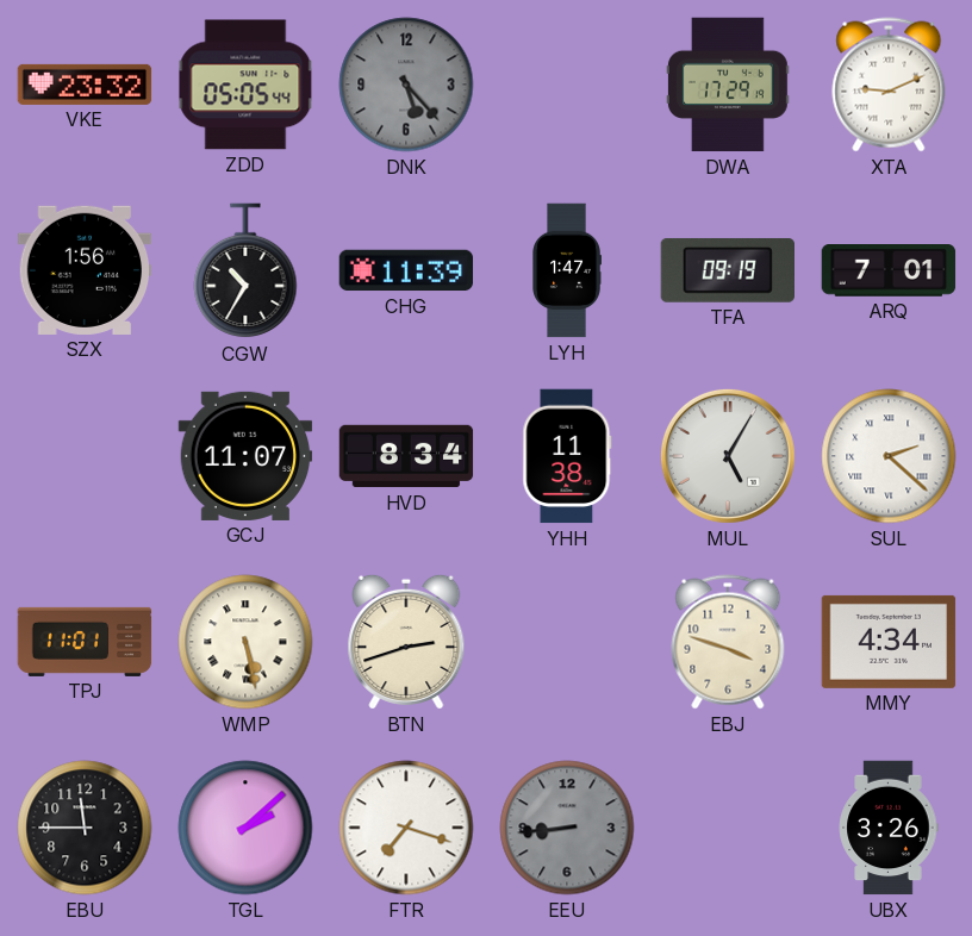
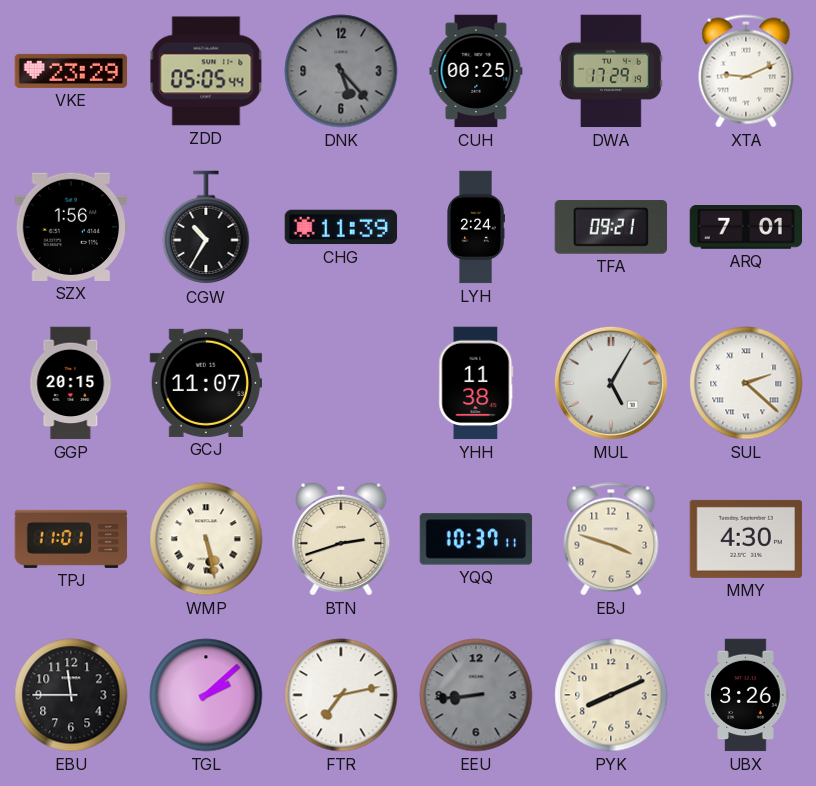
VKE: 23:32 -> 23:29 (71, 71)
CUH: none -> 00:25 (476, 71)
LYH: 1:47 -> 2:24 (476, 227)
TFA: 09:19 -> 09:21 (610, 227)
GGP: none -> 20:15 (71, 383)
HVD: 8:34 -> none (406, 456)
YQQ: none -> 10:37 (476, 539)
MMY: 4:34 -> 4:30 (746, 539)
FTR: 7:18 -> 7:13 (341, 695)
PYK: none -> 8:11 (611, 695)
